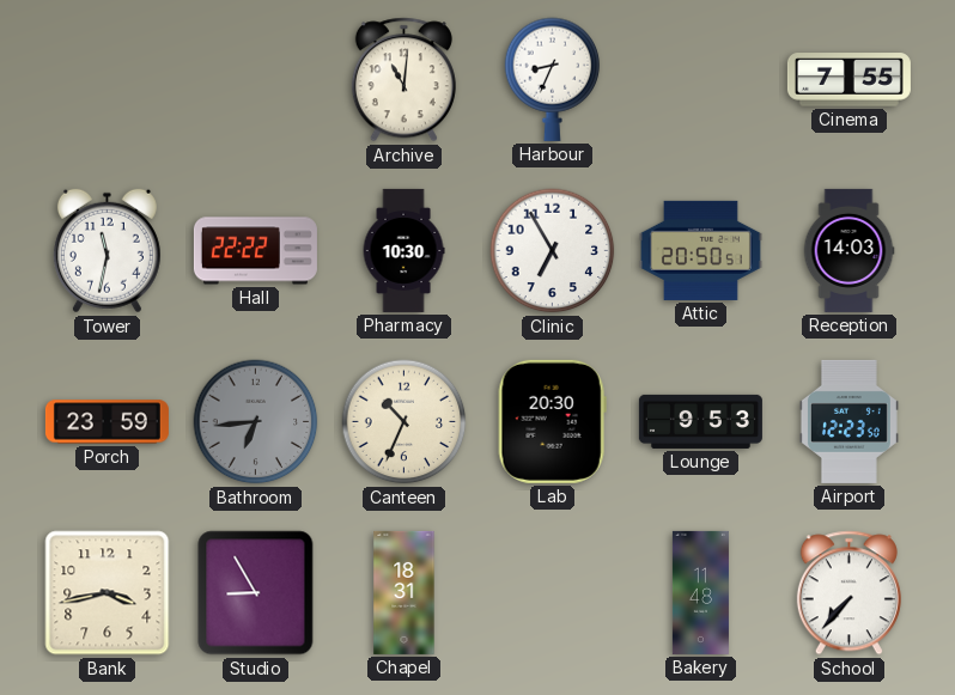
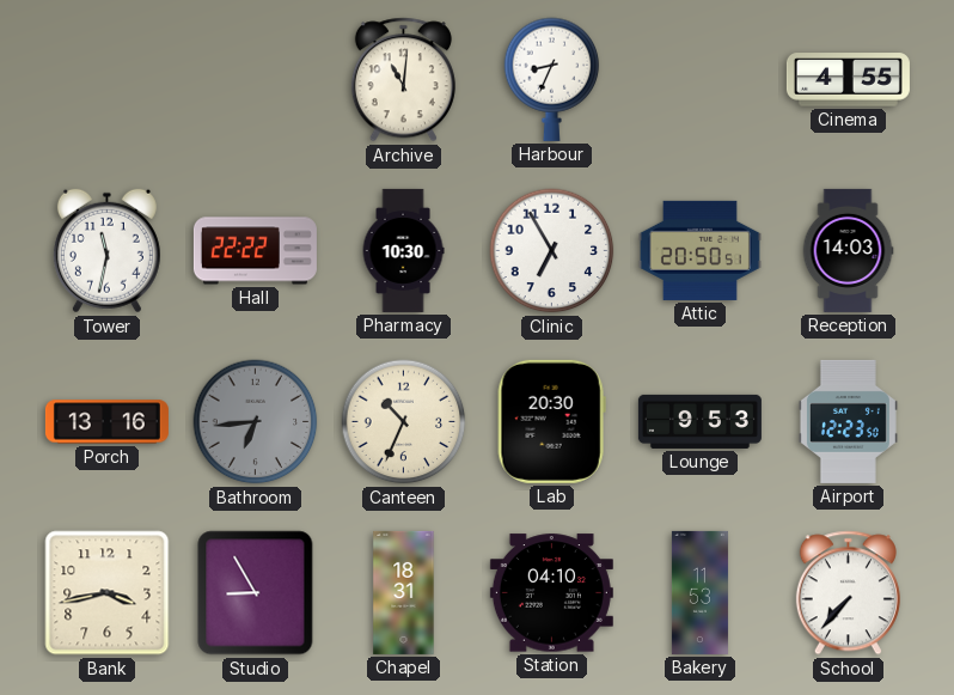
Cinema: 7:55 -> 4:55 (848, 80)
Porch: 23:59 -> 13:16 (106, 422)
Station: none -> 04:10 (551, 593)
Bakery: 11:48 -> 11:53 (699, 592)
